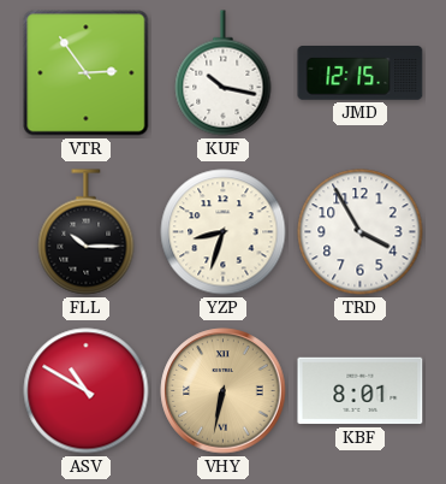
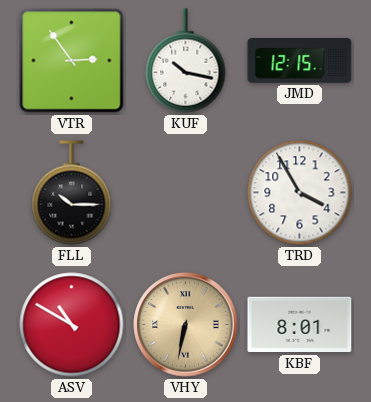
YZP: 8:33 -> none (224, 232)
